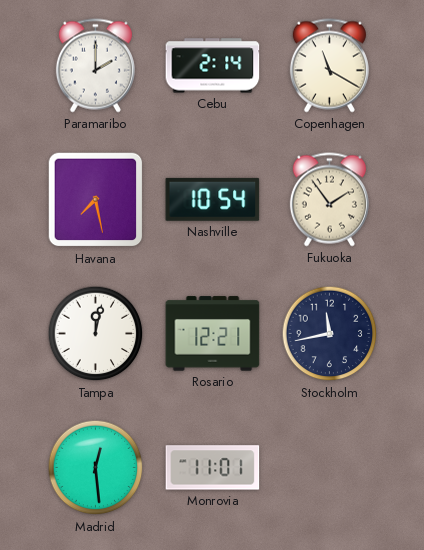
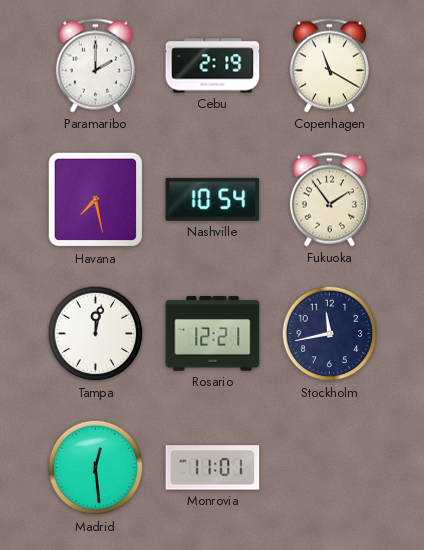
Cebu: 2:14 -> 2:19 (213, 66)
